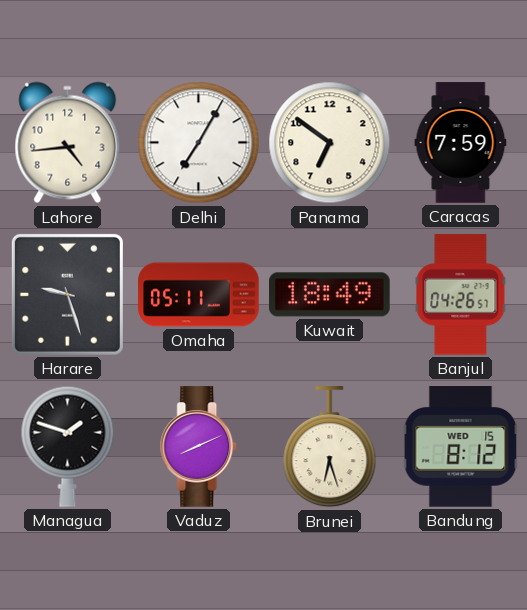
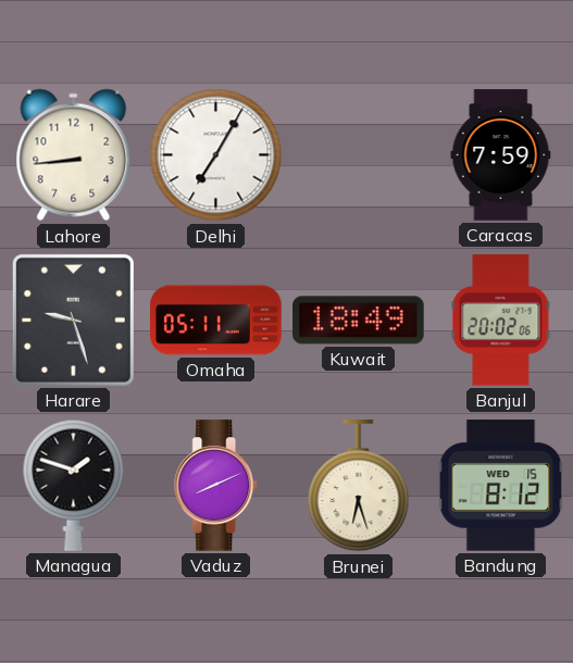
Lahore: 4:44 -> 8:44 (74, 155)
Panama: 6:51 -> none (330, 143)
Banjul: 04:26 -> 20:02 (501, 321)
